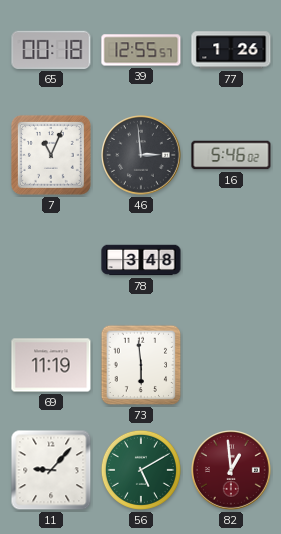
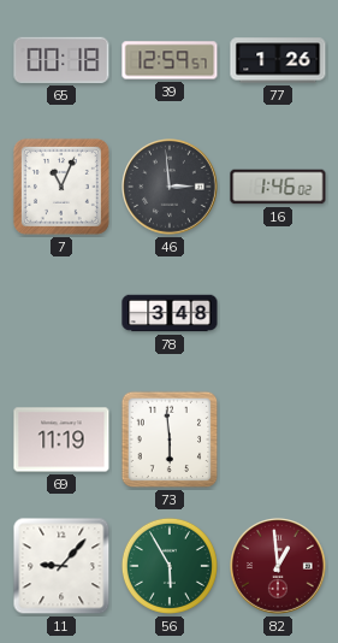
39: 12:55 -> 12:59 (170, 60)
16: 5:46 -> 1:46 (278, 187)
56: 5:10 -> 5:55 (170, 566)
